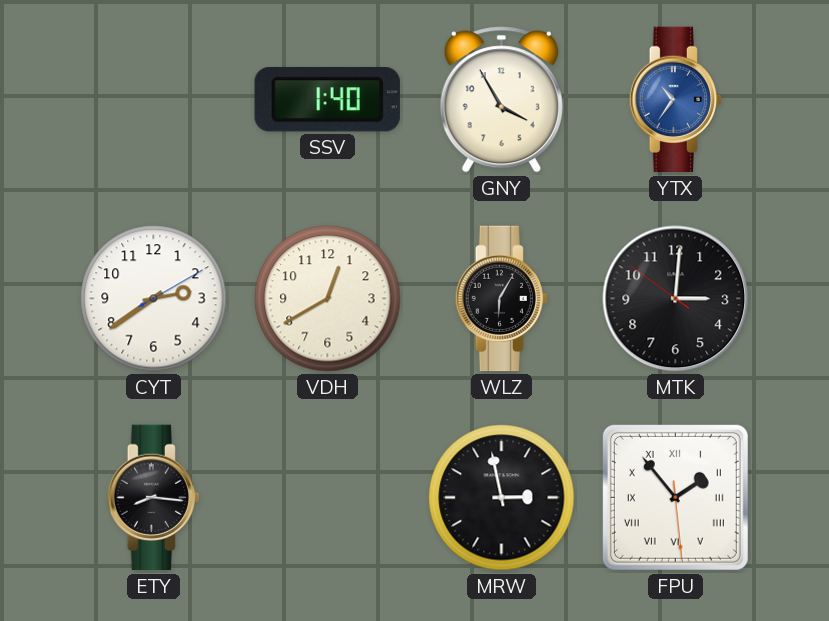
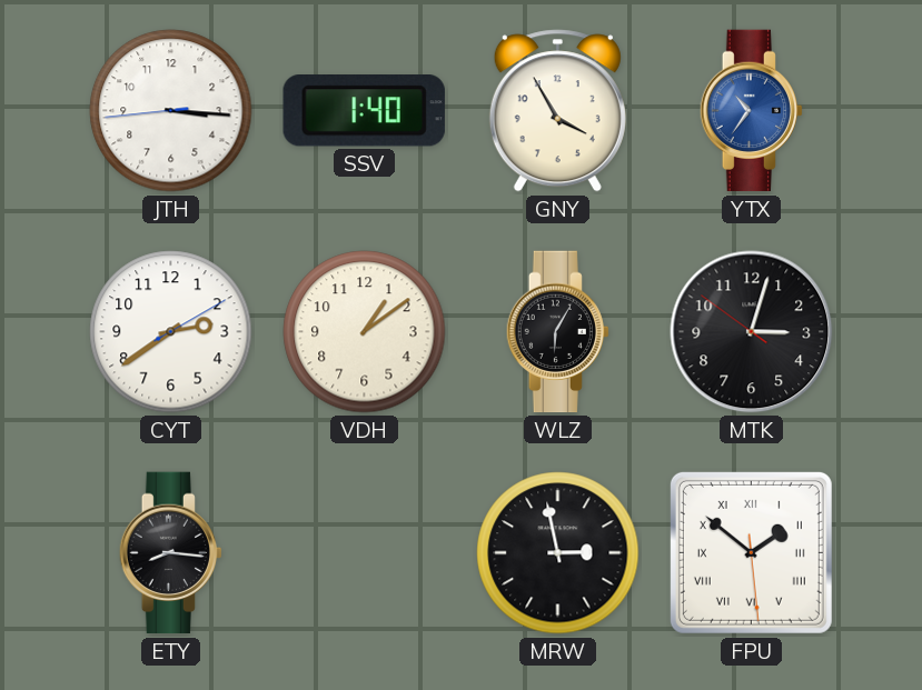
JTH: none -> 3:15 (171, 111)
VDH: 12:40 -> 1:09 (365, 332)
MTK: 3:00 -> 3:02 (752, 332)
FPU: 1:53 -> 1:51 (751, 552)
